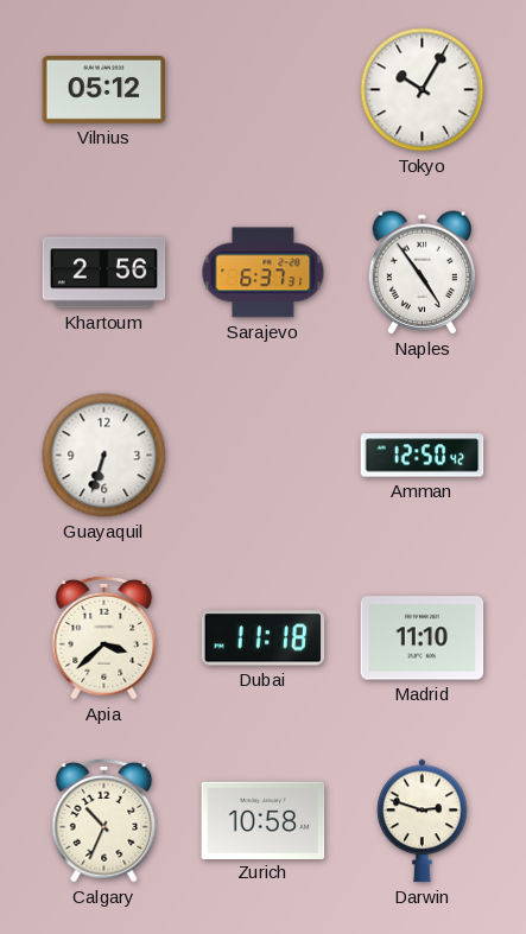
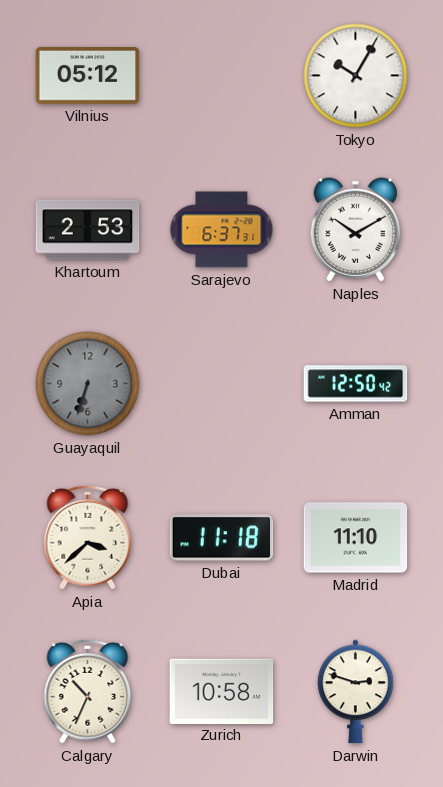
Khartoum: 2:56 -> 2:53 (88, 230)
Naples: 4:54 -> 10:10 (355, 230)
Guayaquil dial: white -> grey (88, 384)
